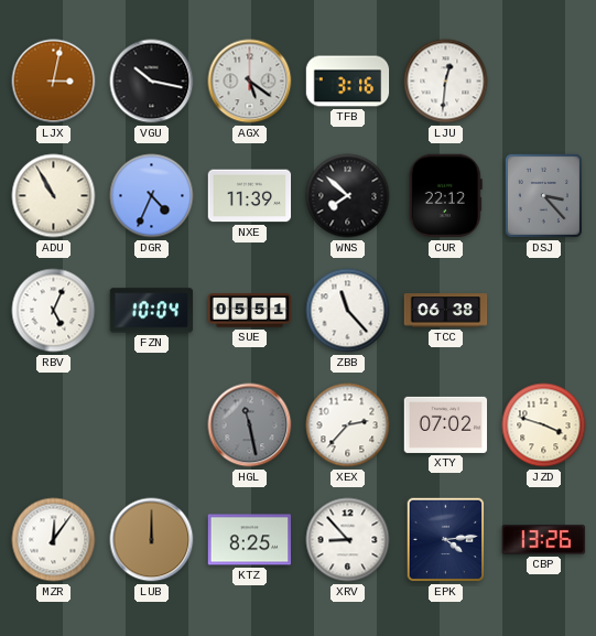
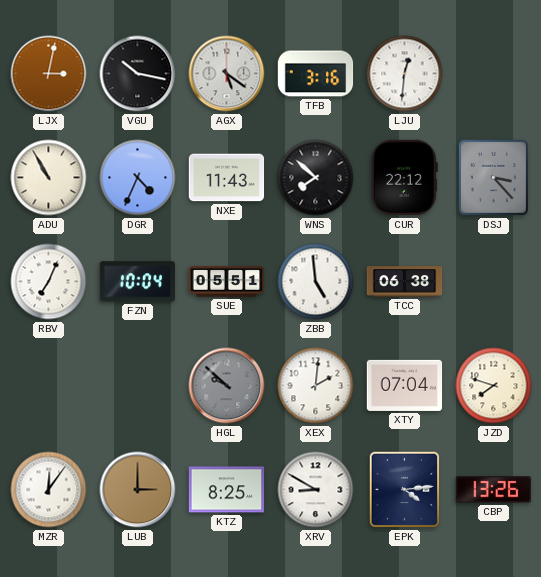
NXE: 11:39 -> 11:43 (227, 178)
RBV: 5:04 -> 7:04 (49, 282)
ZBB: 11:23 -> 4:59 (316, 282)
HGL: 11:28 -> 9:52 (227, 386)
XEX: 2:37 -> 2:01 (316, 386)
XTY: 07:02 -> 07:04 (405, 385)
JZD: 3:48 -> 7:48 (494, 386)
LUB: 12:00 -> 3:00 (138, 490)
XRV: 8:53 -> 8:50 (316, 490)
